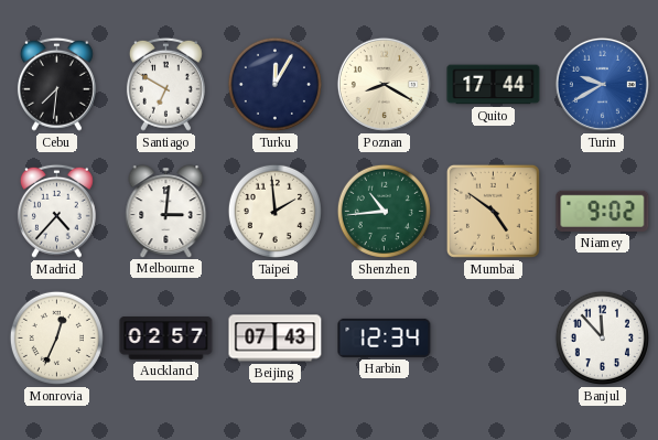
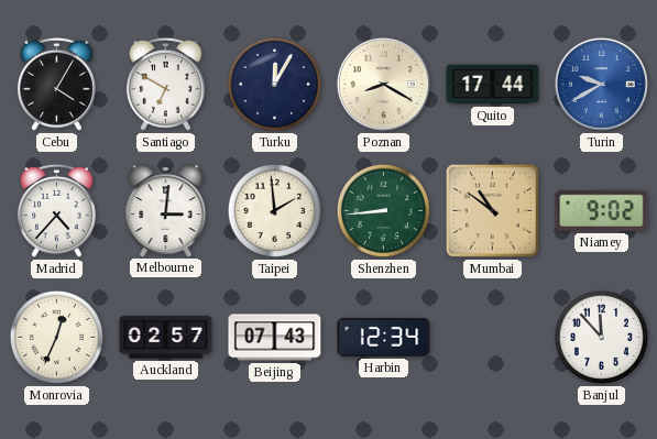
Cebu: 7:31 -> 4:05 (56, 84)
Shenzhen: 10:44 -> 8:44 (383, 210)
Mumbai: 4:51 -> 10:51 (492, 210)
